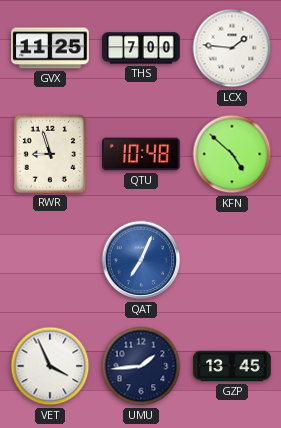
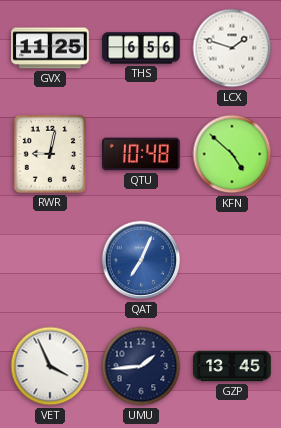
THS: 7:00 -> 6:56 (141, 48)
LCX: 1:46 -> 1:48 (232, 48)
RWR: 8:57 -> 9:02 (50, 154)
